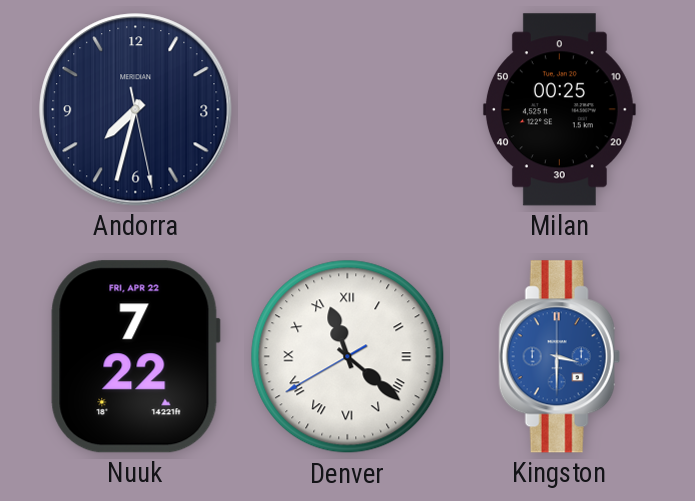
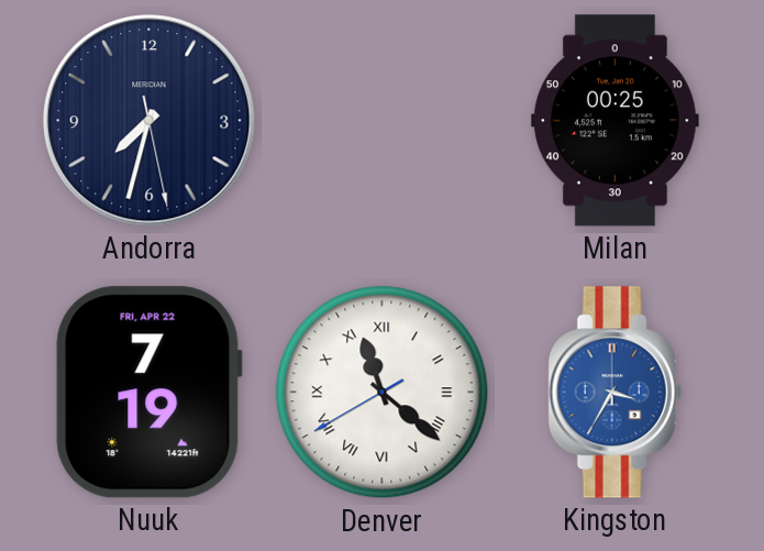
Nuuk: 7:22 -> 7:19 (148, 393)
Kingston: 3:30 -> 3:35 (614, 393)
